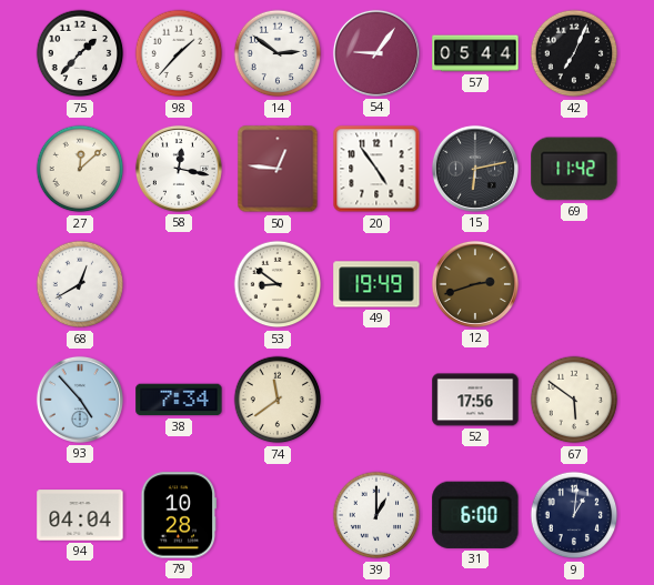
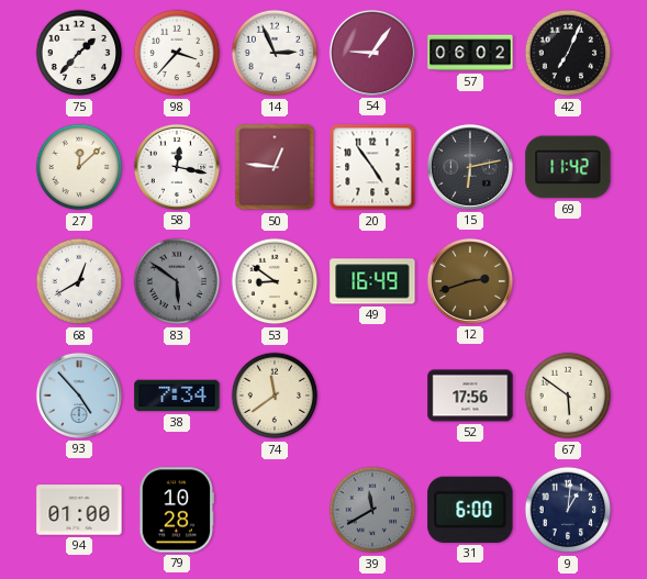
98: 1:37 -> 3:37 (177, 53)
14: 2:51 -> 2:56 (275, 53)
57: 05:44 -> 06:02 (470, 53)
83: none -> 5:51 (177, 281)
49: 19:49 -> 16:49 (372, 281)
94: 04:04 -> 01:00 (79, 510)
39: 1:00 -> 11:40 (372, 510)
39 dial: white -> grey (372, 510)
